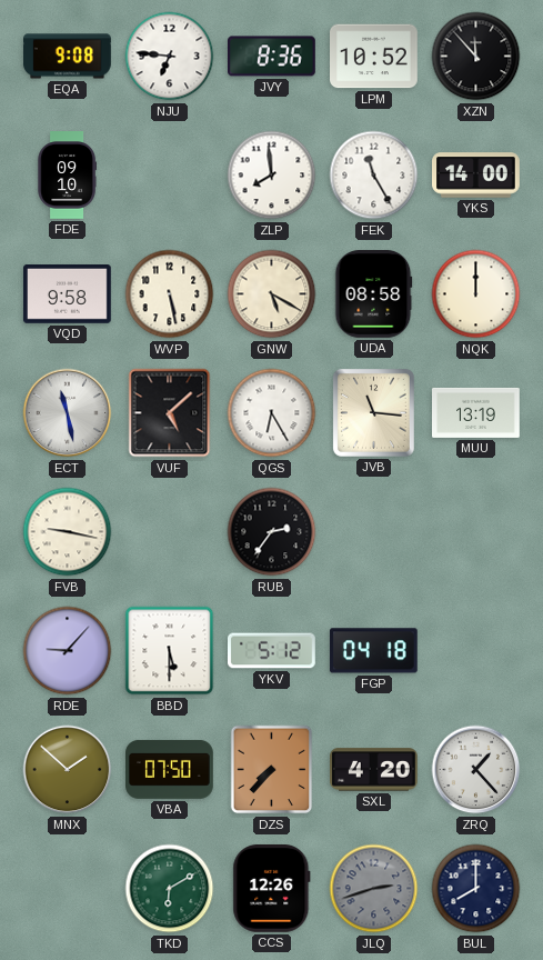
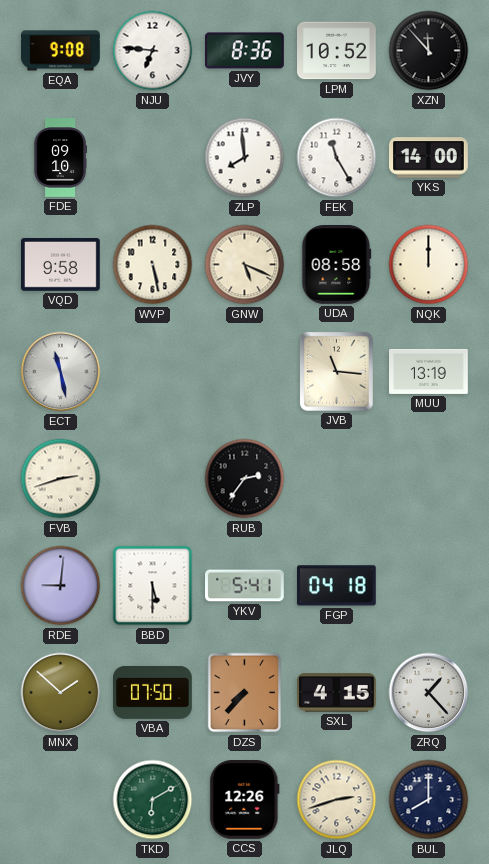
GNW: 5:20 -> 5:19 (245, 265)
VUF: 5:08 -> none (170, 413)
QGS: 6:25 -> none (272, 413)
FVB: 9:17 -> 2:42 (61, 479)
RDE: 9:07 -> 9:01 (61, 586)
YKV: 5:12 -> 5:41 (245, 586)
SXL: 4:20 -> 4:15 (337, 693)
JLQ dial: grey -> cream (337, 800)
